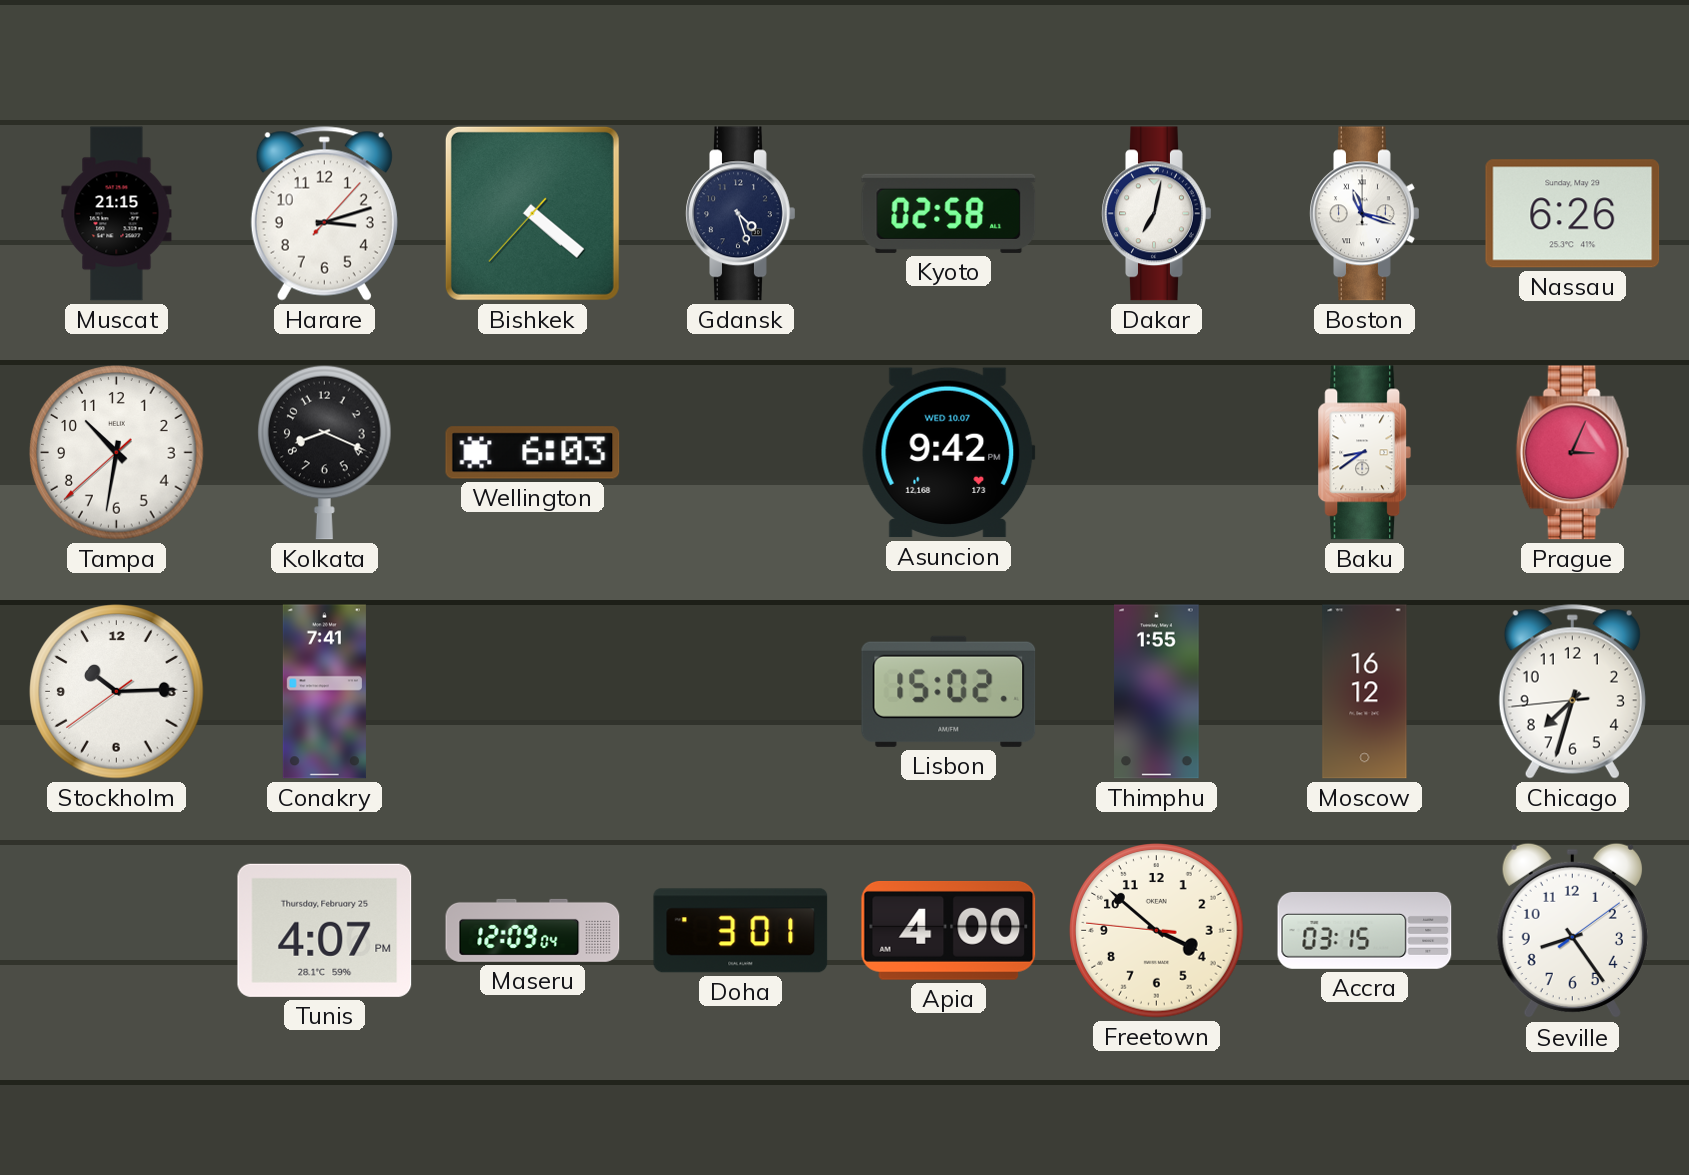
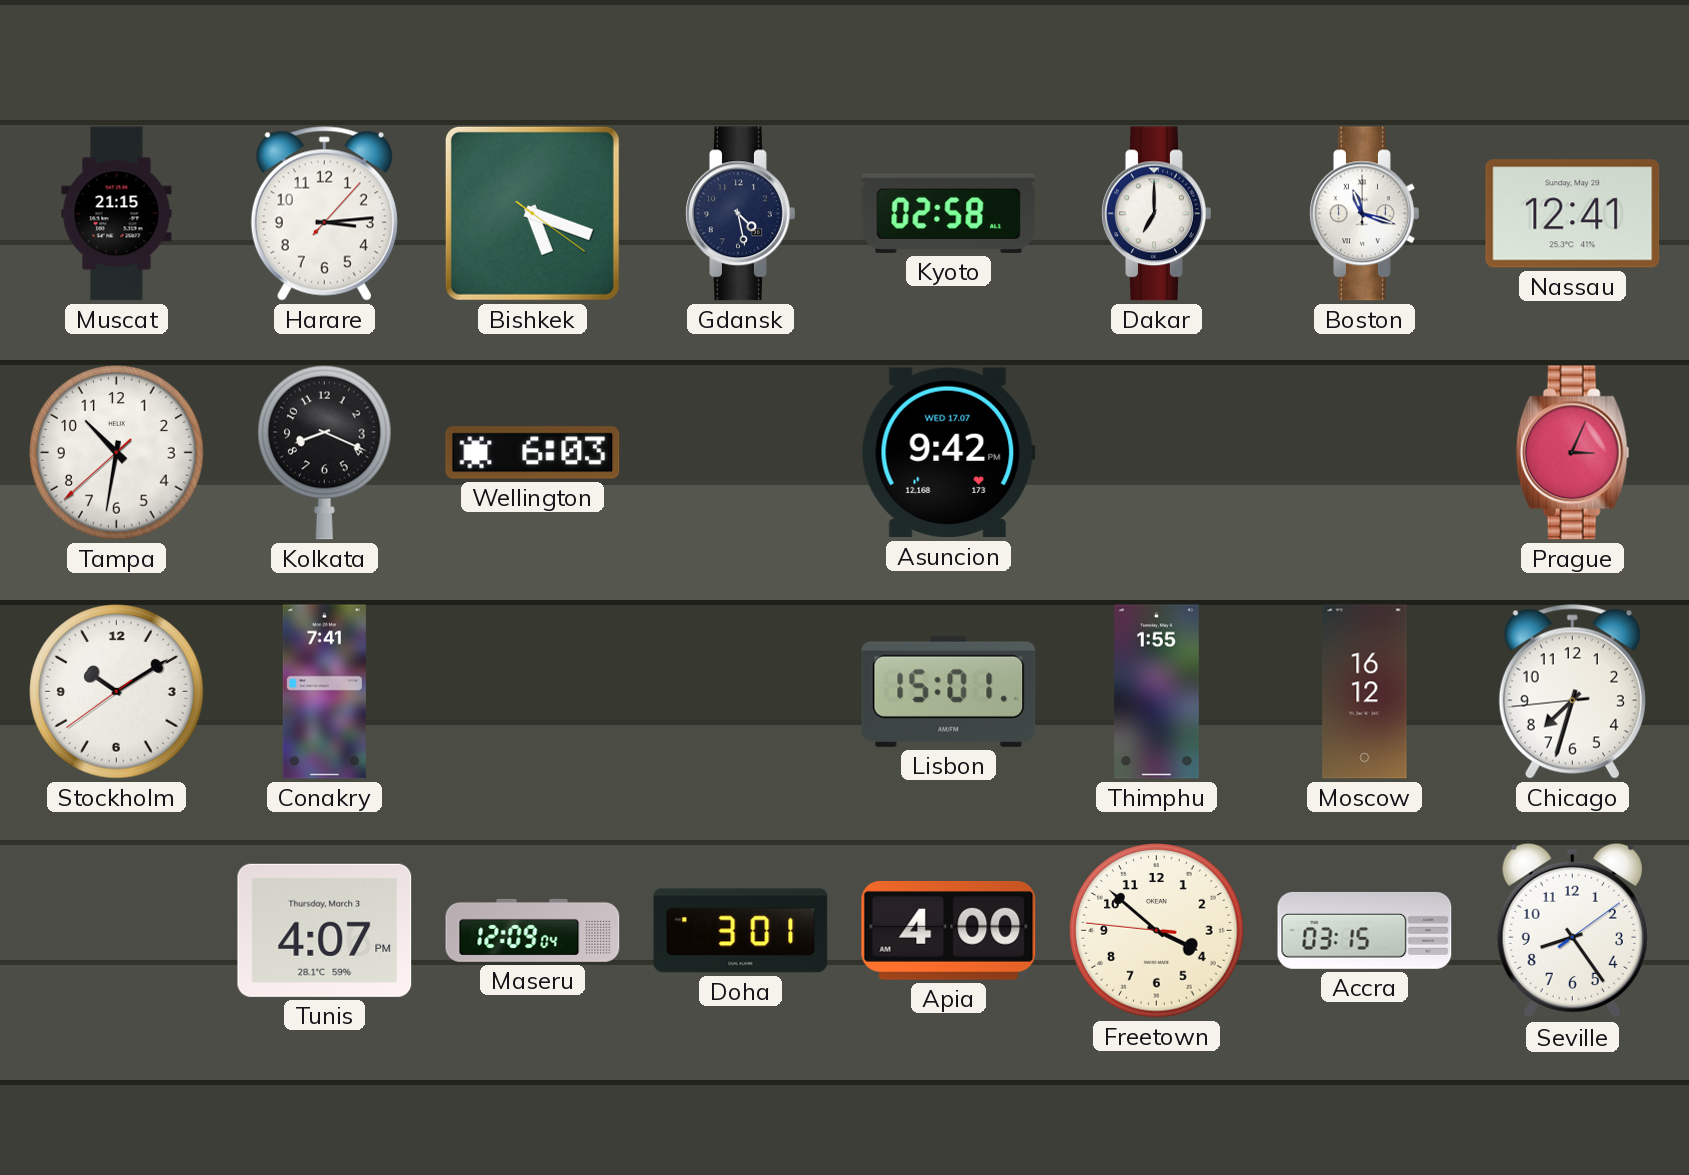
Harare: 3:12 -> 3:14 (324, 214)
Bishkek: 4:21 -> 5:18 (532, 213)
Gdansk: 4:27 -> 4:28 (741, 214)
Dakar: 7:02 -> 7:00 (1157, 214)
Nassau: 6:26 -> 12:41 (1573, 214)
Asuncion date: WED 10.07 -> WED 17.07 (948, 453)
Baku: 8:39 -> none (1365, 453)
Stockholm: 10:14 -> 10:09 (117, 692)
Lisbon: 15:02 -> 15:01 (949, 691)
Tunis date: Thursday, February 25 -> Thursday, March 3 (325, 930)
